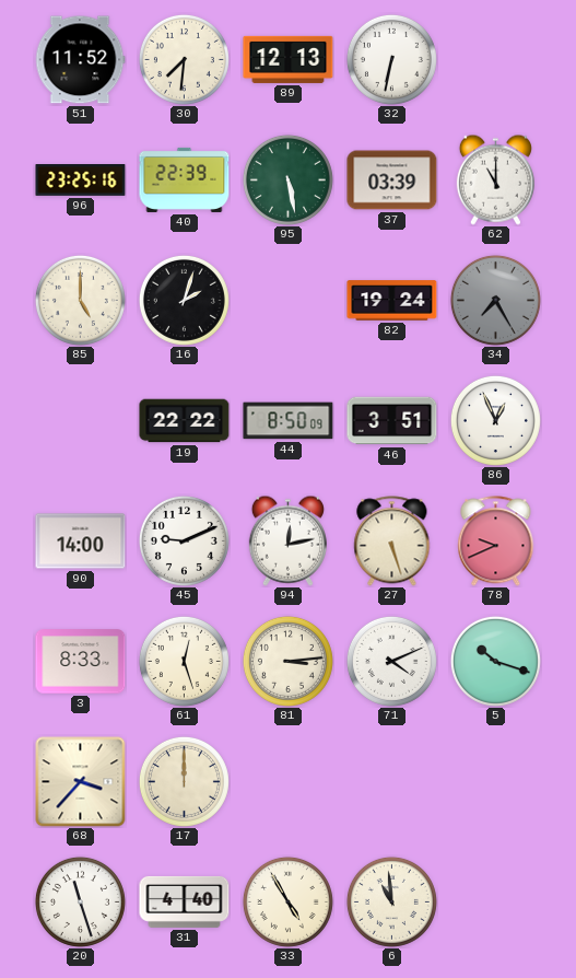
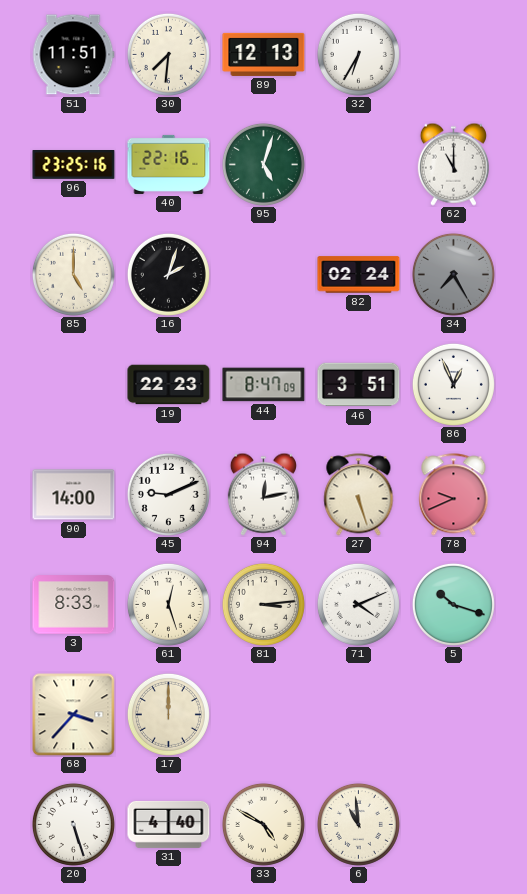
51: 11:52 -> 11:51 (73, 55)
32: 6:32 -> 6:35 (358, 54)
40: 22:39 -> 22:16 (169, 164)
95: 5:28 -> 5:03 (263, 164)
37: 03:39 -> none (392, 181)
82: 19:24 -> 02:24 (359, 275)
19: 22:22 -> 22:23 (169, 385)
44: 8:50 -> 8:47 (264, 385)
20: 11:27 -> 5:27 (73, 824)
33: 4:55 -> 4:50 (263, 824)
